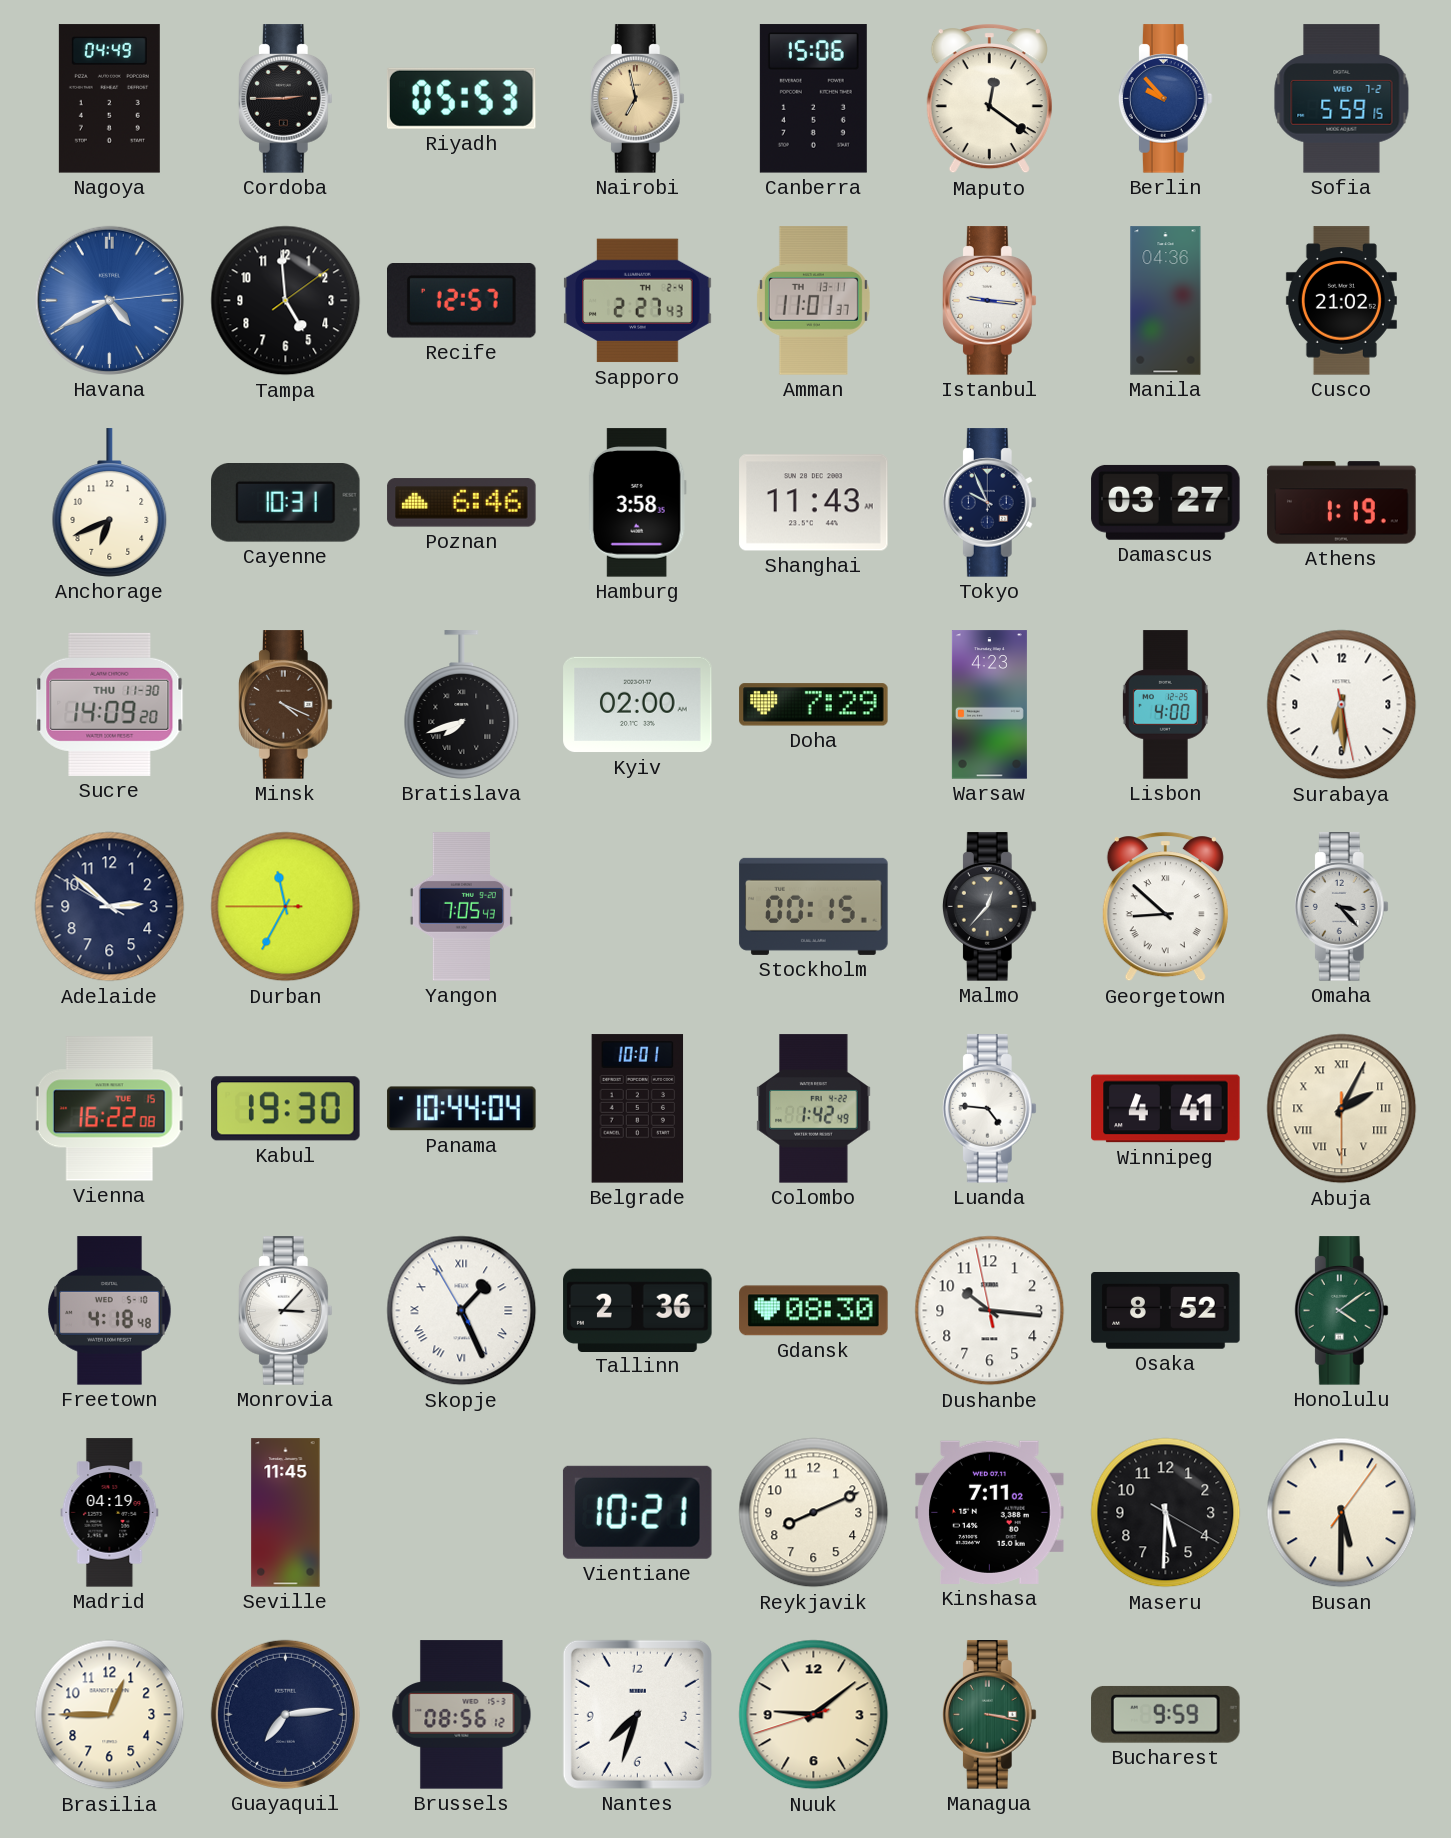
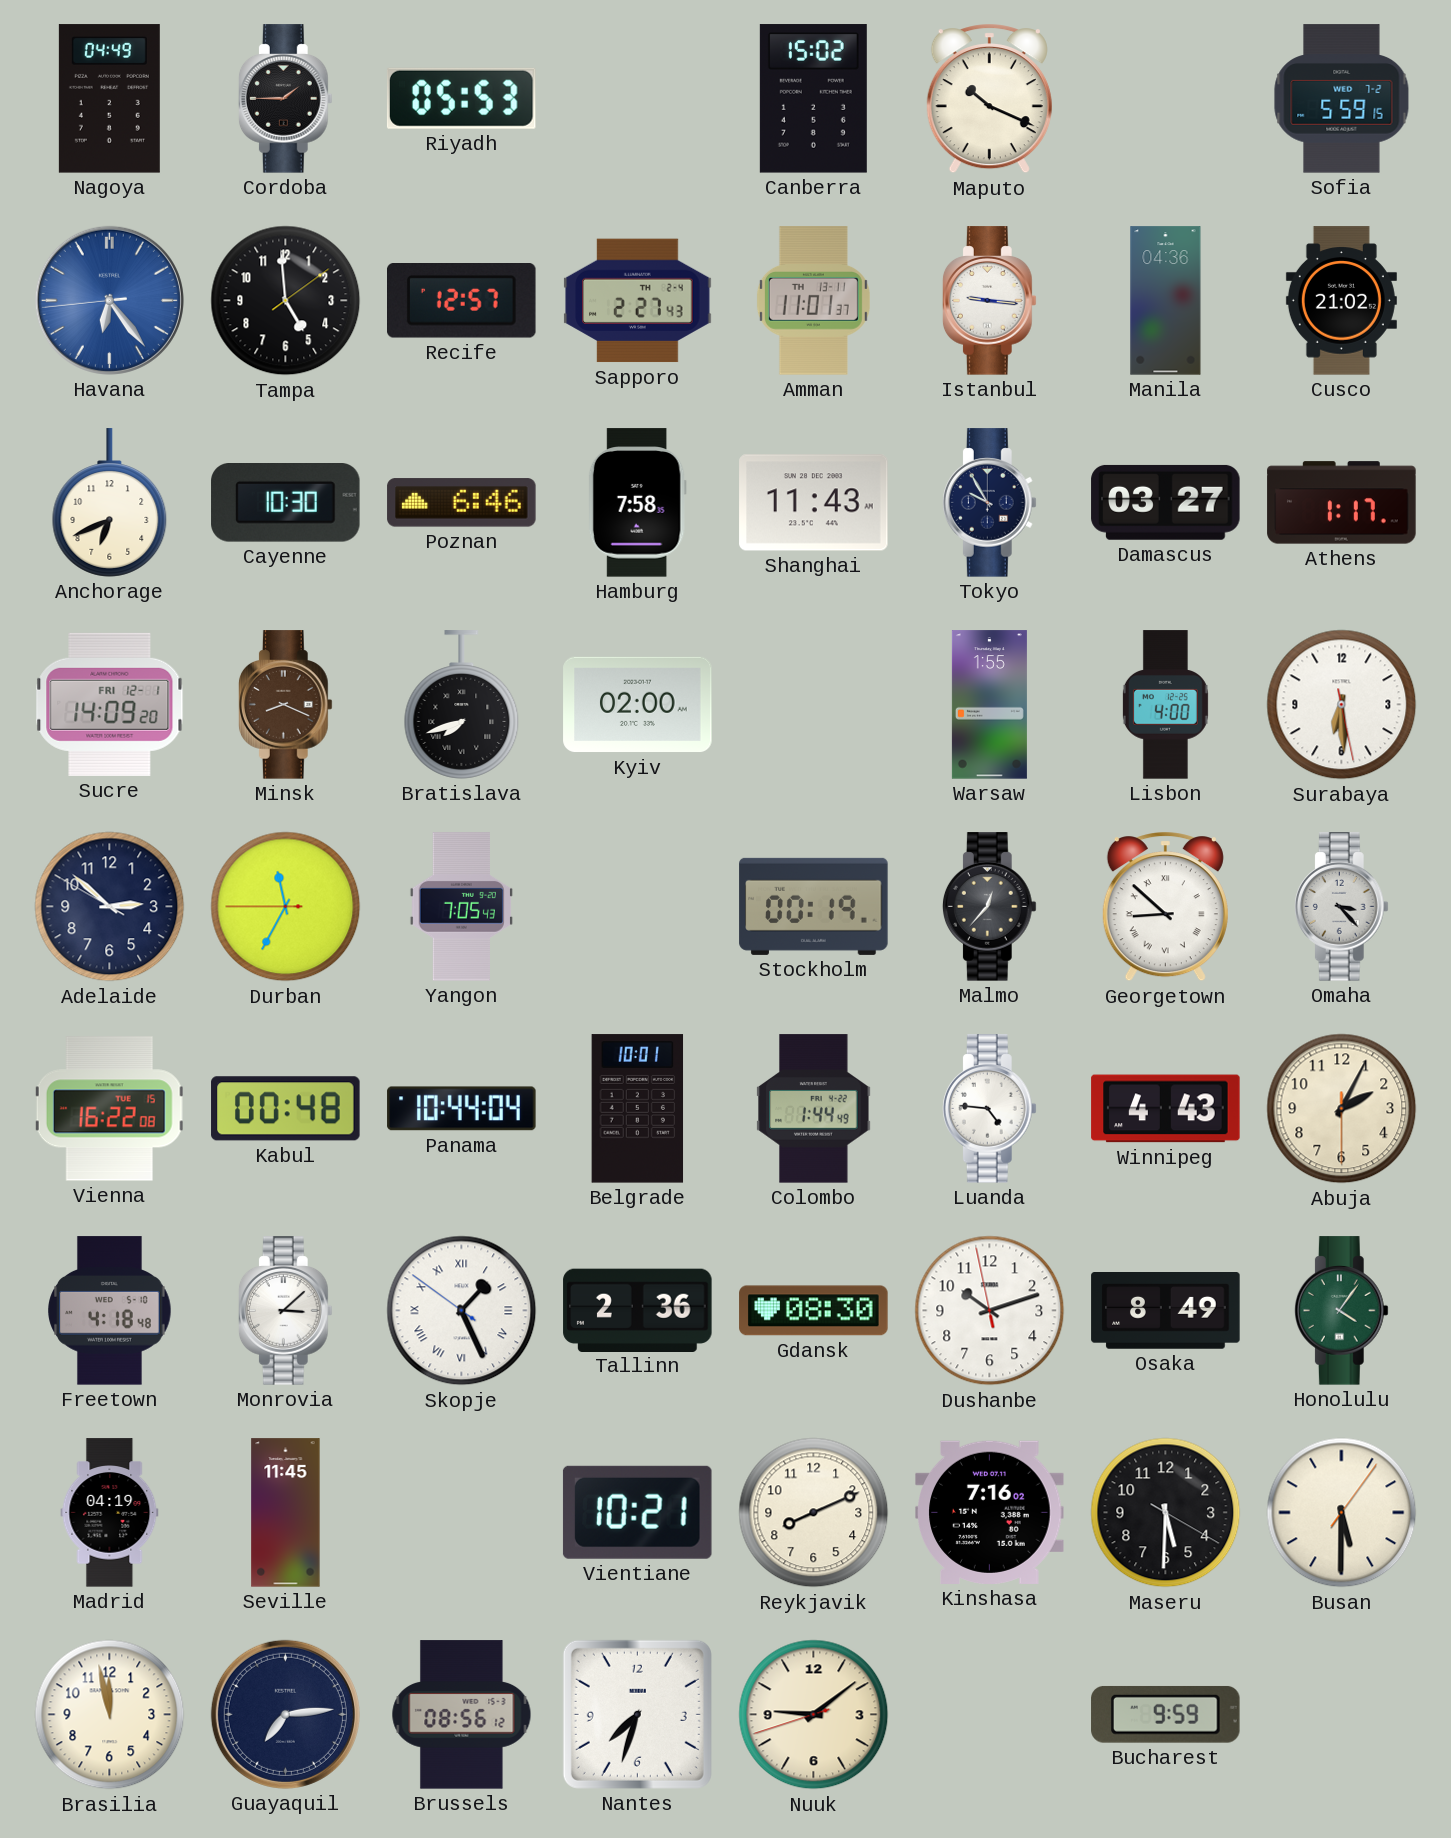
Cordoba: 2:45 -> 1:45 (285, 99)
Nairobi: 6:58 -> none (637, 99)
Canberra: 15:06 -> 15:02 (813, 99)
Maputo: 12:21 -> 10:19 (989, 99)
Berlin: 9:53 -> none (1165, 99)
Havana: 4:40 -> 6:23 (109, 300)
Cayenne: 10:31 -> 10:30 (286, 503)
Hamburg: 3:58 -> 7:58 (637, 503)
Tokyo: 9:56 -> 9:55 (989, 503)
Athens: 1:19 -> 1:17 (1342, 503)
Sucre date: THU 11-30 -> FRI 12-1 (110, 704)
Minsk: 4:19 -> 8:19 (285, 705)
Doha: 7:29 -> none (814, 705)
Warsaw: 4:23 -> 1:55 (989, 705)
Stockholm: 00:15 -> 00:19 (814, 906)
Kabul: 19:30 -> 00:48 (286, 1109)
Colombo: 1:42 -> 1:44 (814, 1109)
Winnipeg: 4:41 -> 4:43 (1166, 1109)
Abuja numerals: Roman -> Arabic (1342, 1109)
Monrovia: 3:07 -> 3:08 (285, 1311)
Skopje: 1:25:55 -> 1:25:51 (462, 1311)
Dushanbe: 10:15 -> 10:11 (990, 1311)
Osaka: 8:52 -> 8:49 (1166, 1311)
Honolulu: 4:09 -> 4:06 (1341, 1311)
Kinshasa: 7:11 -> 7:16 (990, 1512)
Brasilia: 12:45 -> 11:58 (110, 1715)
Managua: 3:17 -> none (989, 1715)
